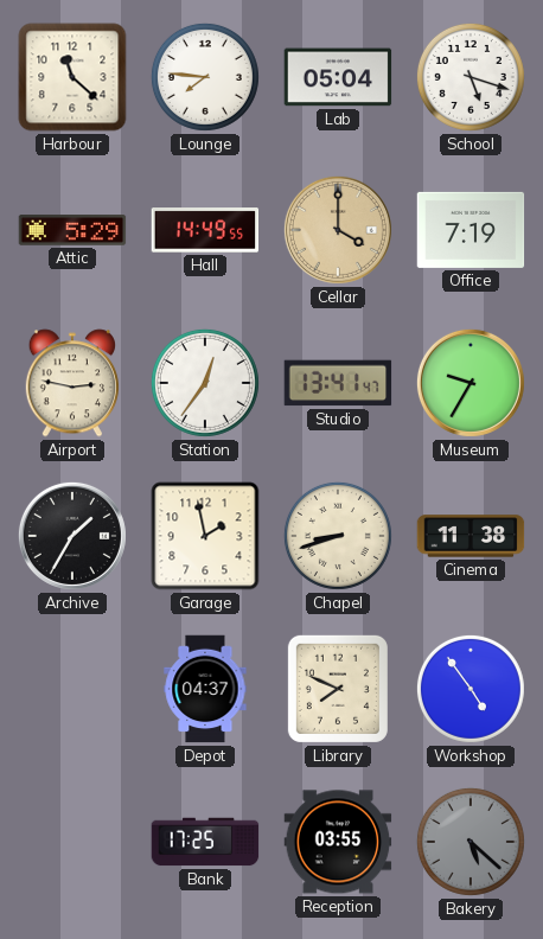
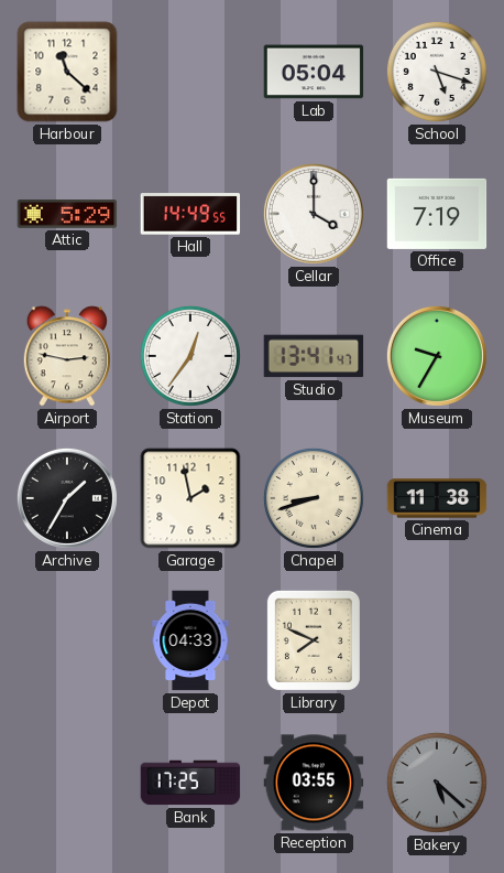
Lounge: 7:46 -> none (205, 77)
Cellar dial: champagne -> white (314, 214)
Depot: 04:37 -> 04:33 (190, 640)
Workshop: 4:54 -> none (471, 689)
